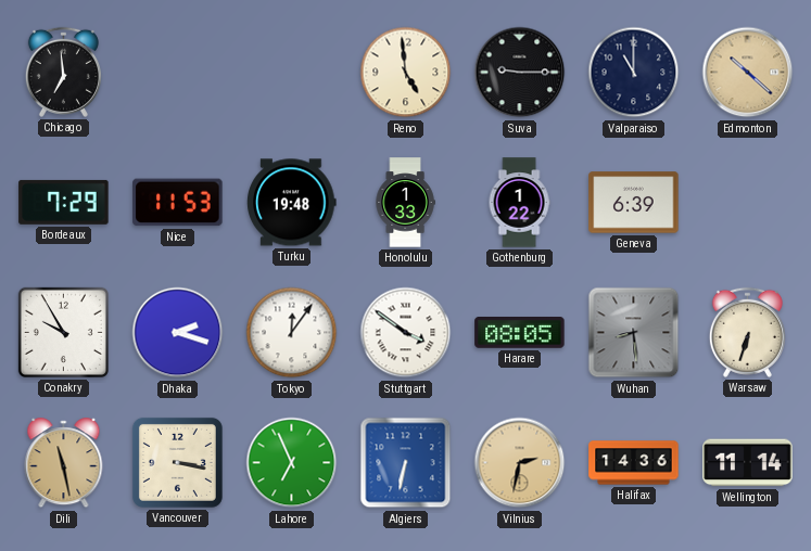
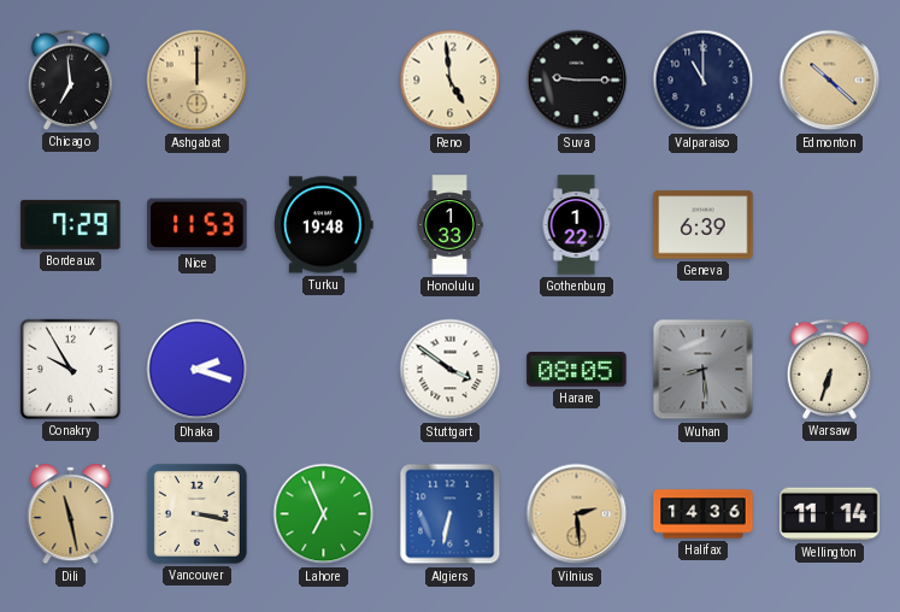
Ashgabat: none -> 12:00 (198, 81)
Tokyo: 12:06 -> none (292, 333)
Vilnius: 2:32 -> 2:29 (577, 514)
